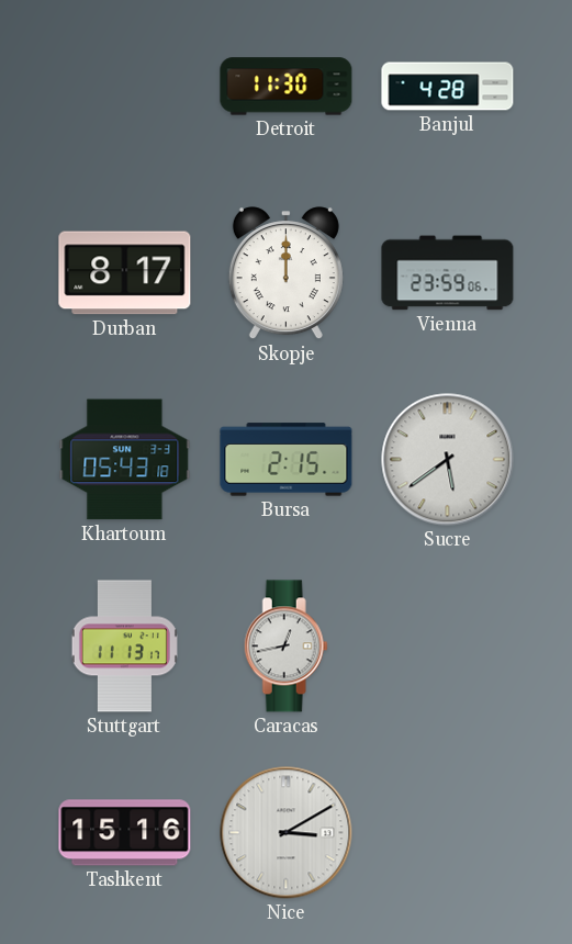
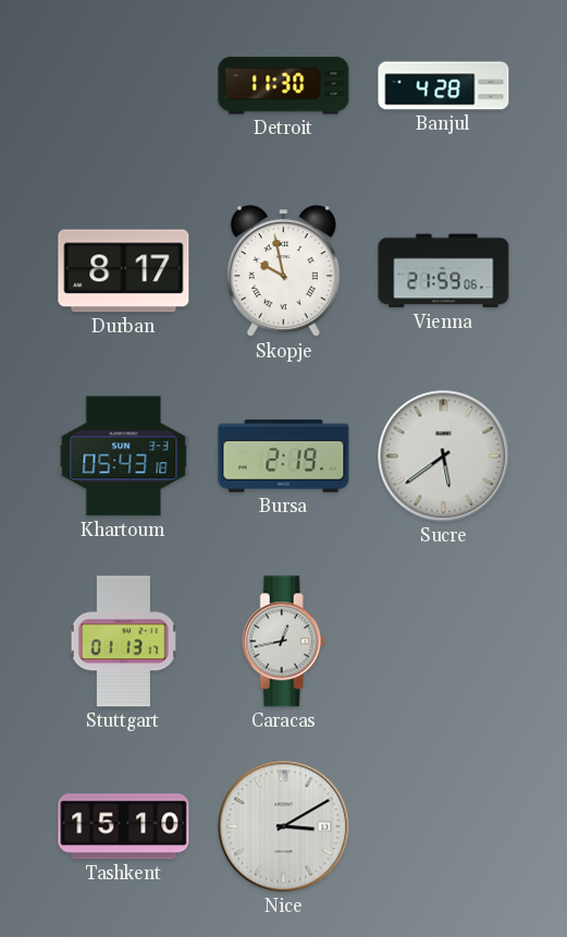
Skopje: 12:00 -> 9:58 (283, 271)
Vienna: 23:59 -> 21:59 (444, 271)
Bursa: 2:15 -> 2:19 (284, 457)
Stuttgart: 11:13 -> 01:13 (123, 642)
Tashkent: 15:16 -> 15:10 (124, 827)
